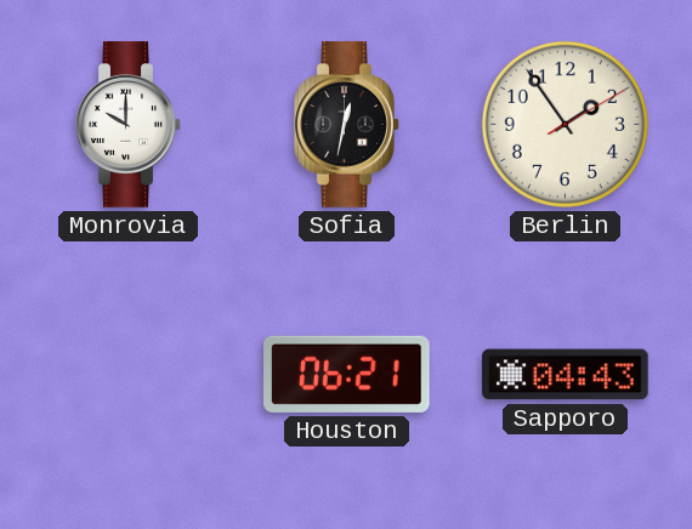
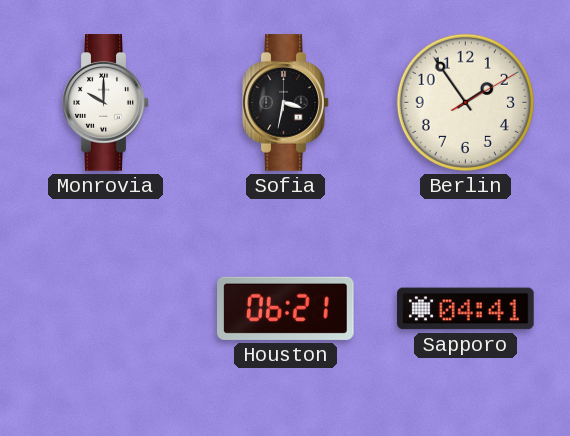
Sofia: 12:32 -> 3:32 (286, 103)
Sapporo: 04:43 -> 04:41 (466, 309)
